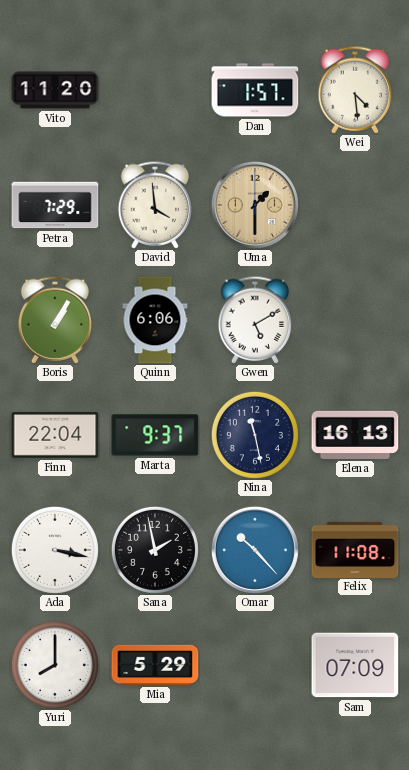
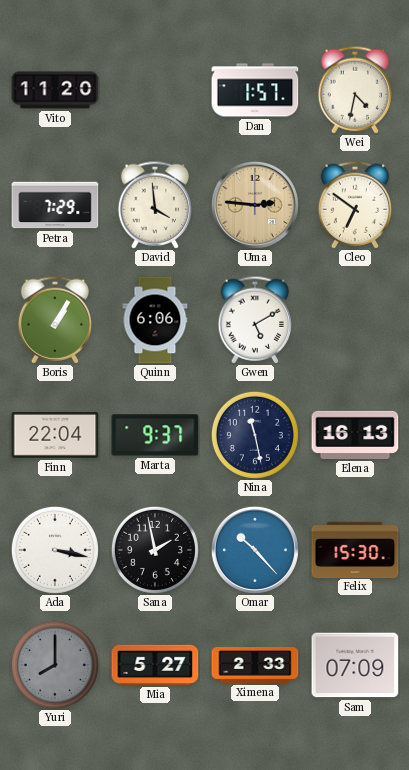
Wei: 4:29 -> 4:32 (354, 90)
Uma: 1:30 -> 2:46 (255, 205)
Cleo: none -> 6:51 (354, 205)
Felix: 11:08 -> 15:30 (355, 549)
Yuri dial: white -> grey (55, 665)
Mia: 5:29 -> 5:27 (155, 665)
Ximena: none -> 2:33 (255, 666)
